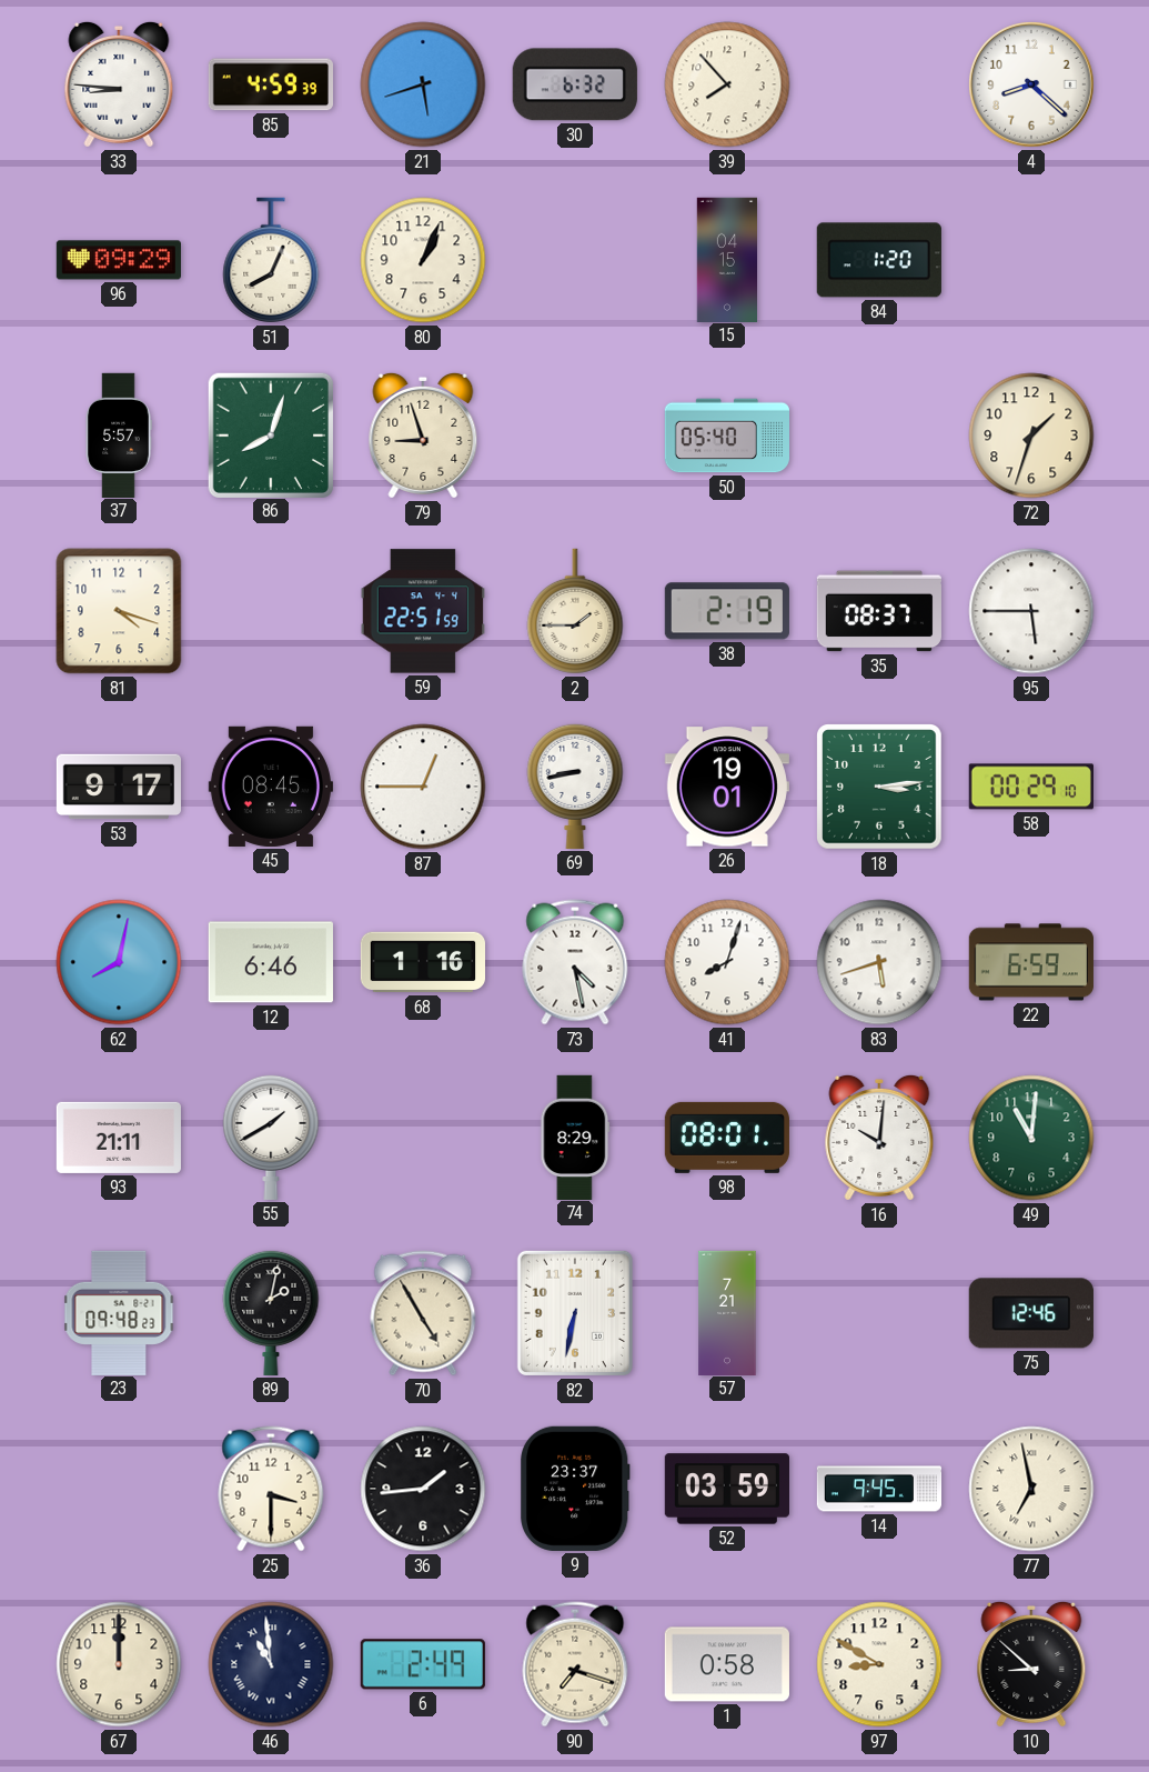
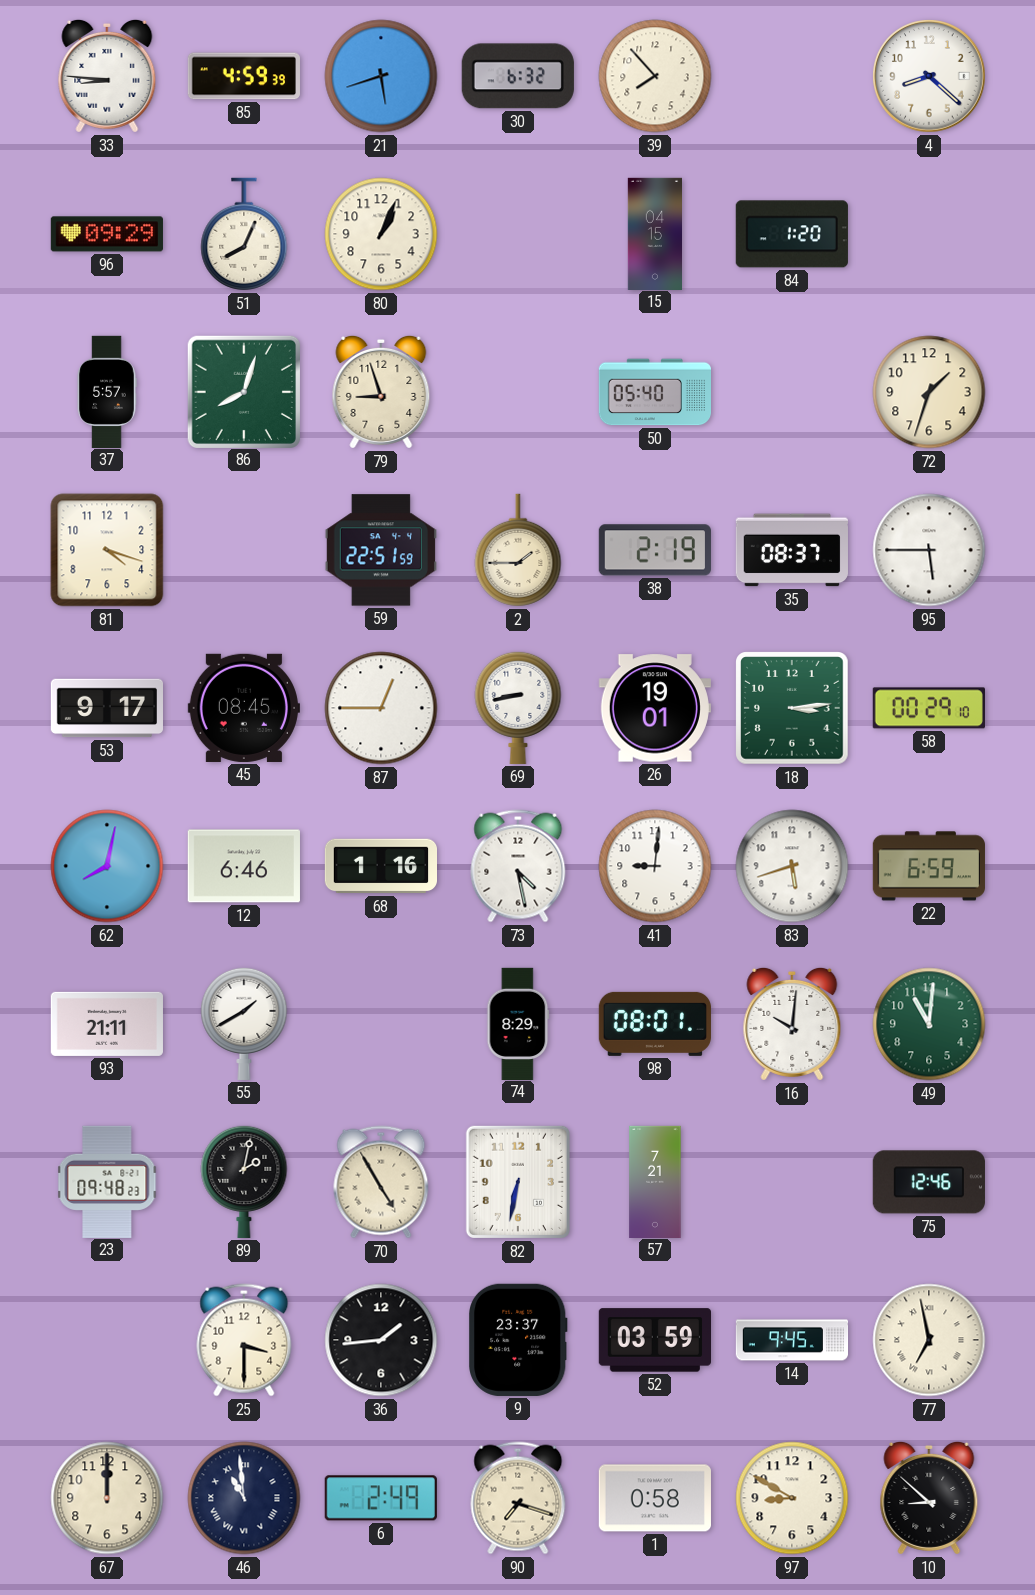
41: 8:03 -> 9:01 (655, 866)
